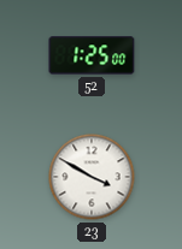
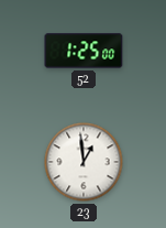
23: 3:50 -> 12:59 (84, 162)
